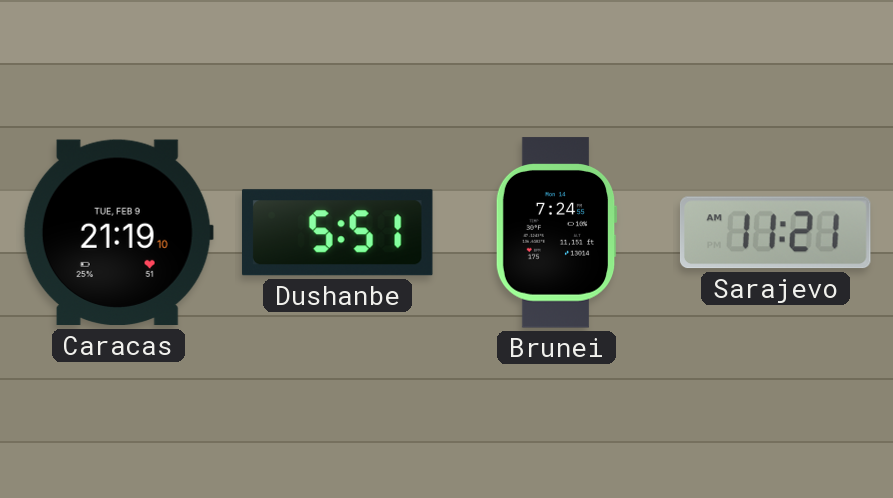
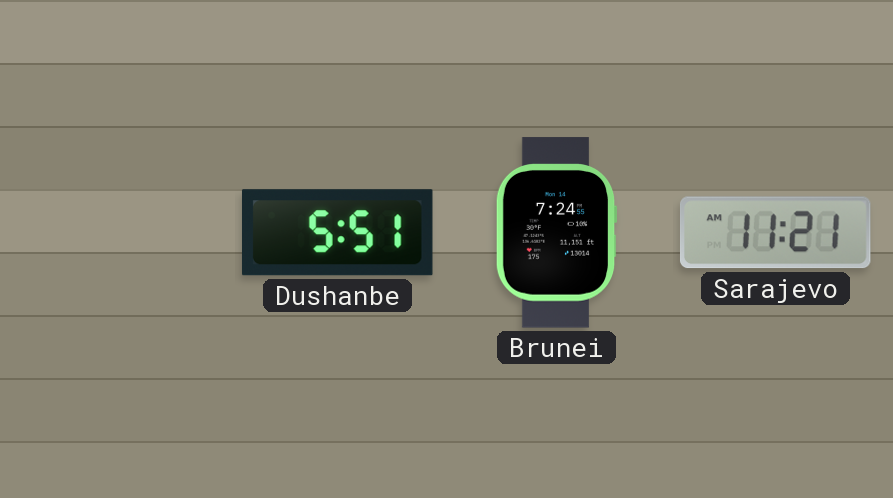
Caracas: 21:19 -> none (118, 233)
